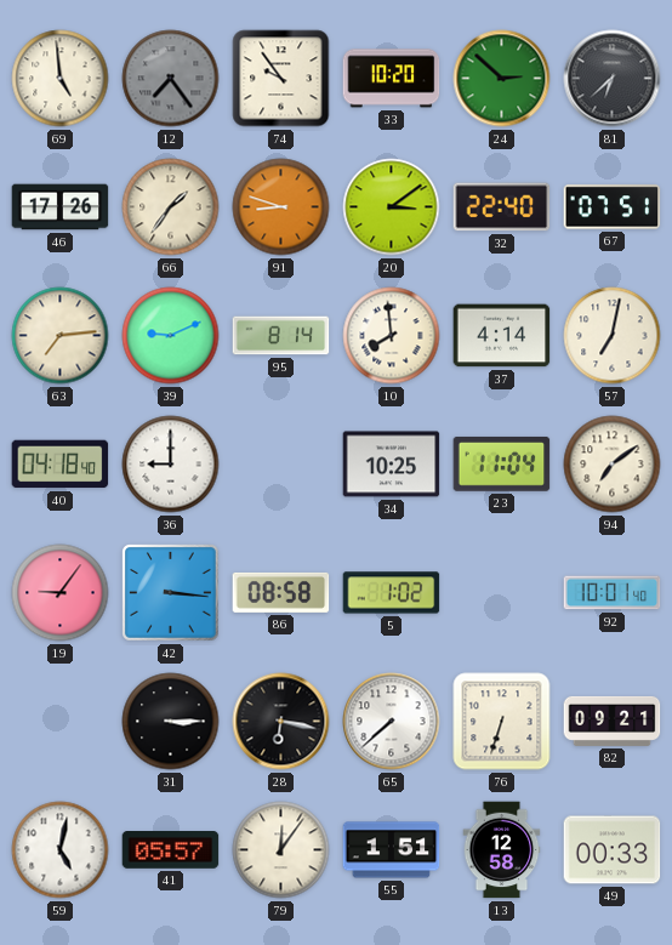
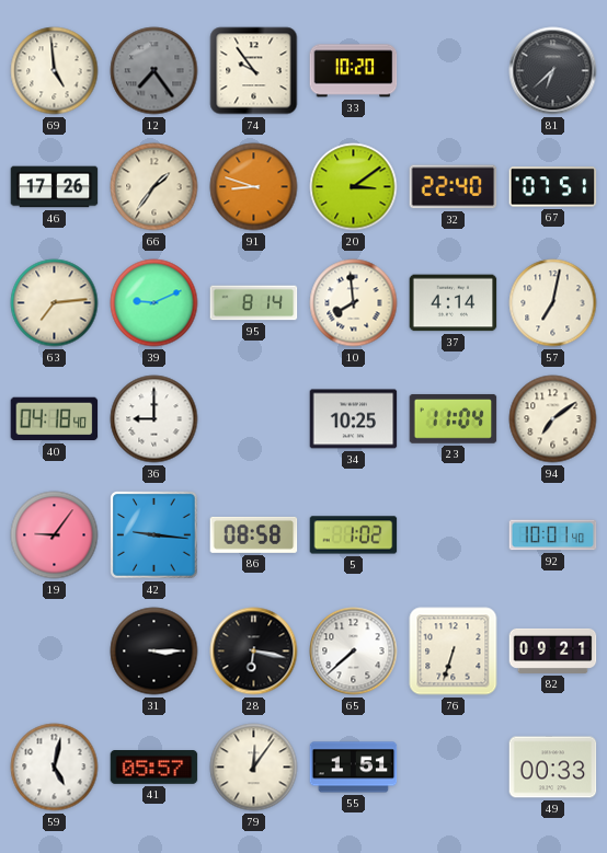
24: 2:52 -> none (502, 79)
42: 3:16 -> 9:16 (154, 535)
13: 12:58 -> none (502, 850)
